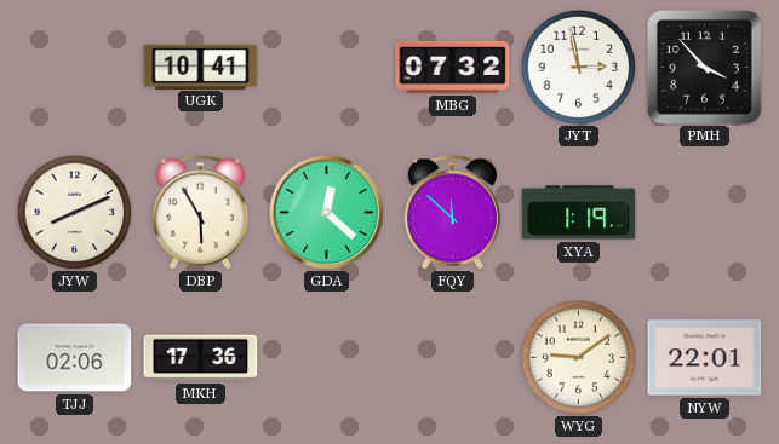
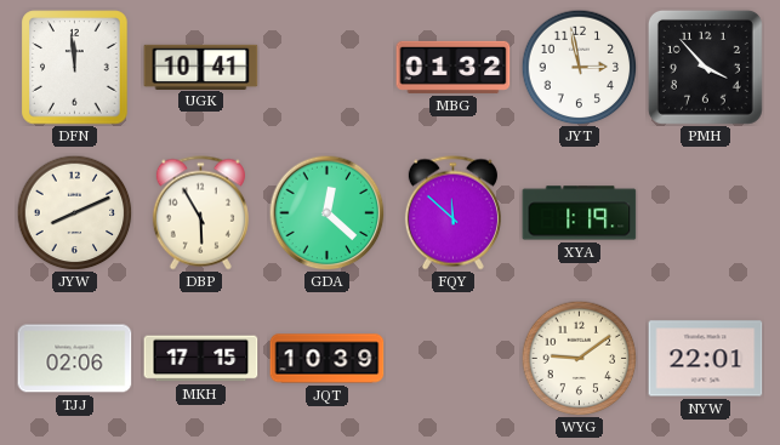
DFN: none -> 11:59 (75, 68)
MBG: 07:32 -> 01:32 (454, 67)
MKH: 17:36 -> 17:15 (201, 359)
JQT: none -> 10:39 (328, 359)
